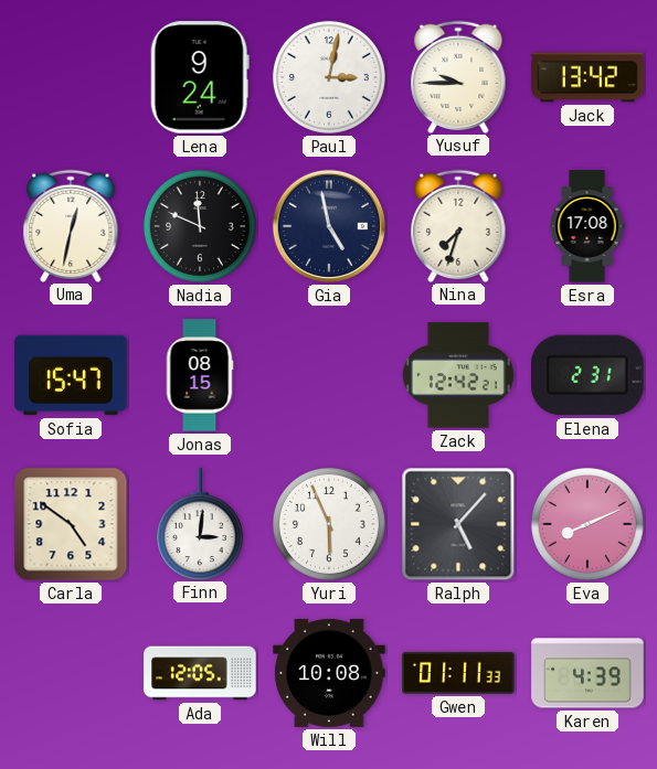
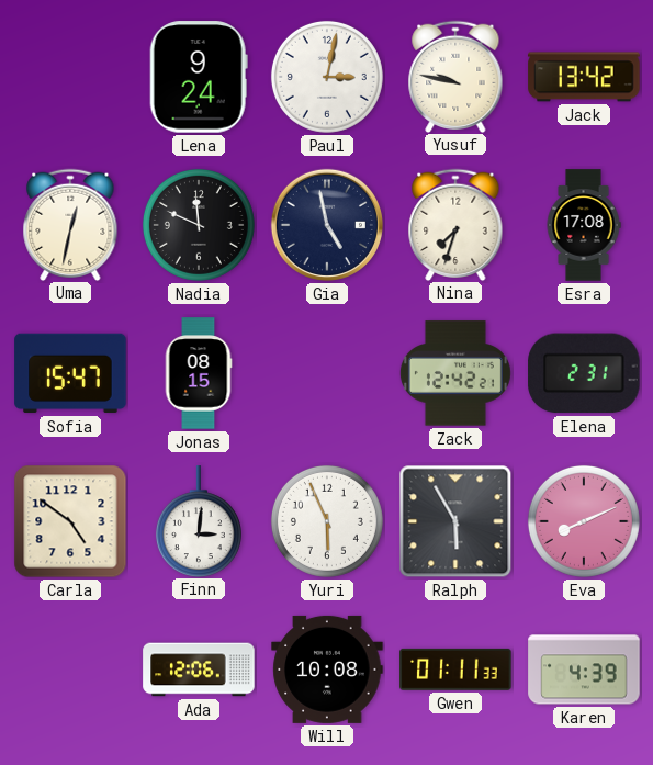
Yusuf: 9:45 -> 9:47 (455, 76)
Ralph: 5:07 -> 5:55 (455, 521)
Ada: 12:05 -> 12:06 (199, 670)
